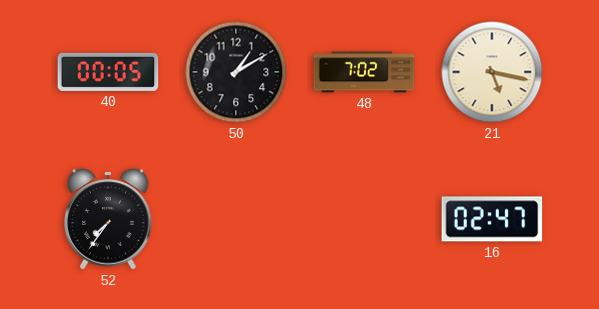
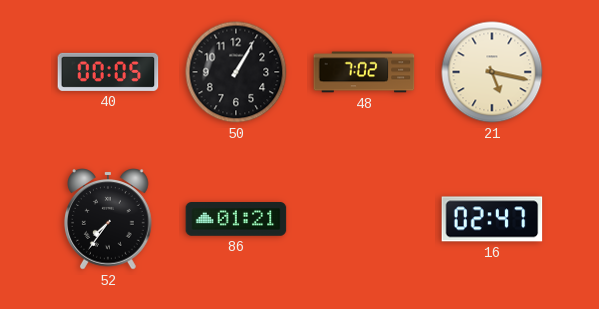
50: 1:10 -> 1:05 (236, 72)
86: none -> 01:21 (236, 220)
